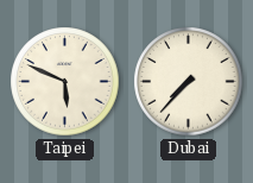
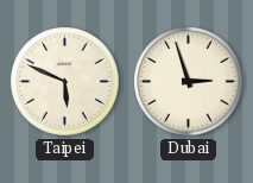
Dubai: 7:37 -> 2:57 (189, 82)
